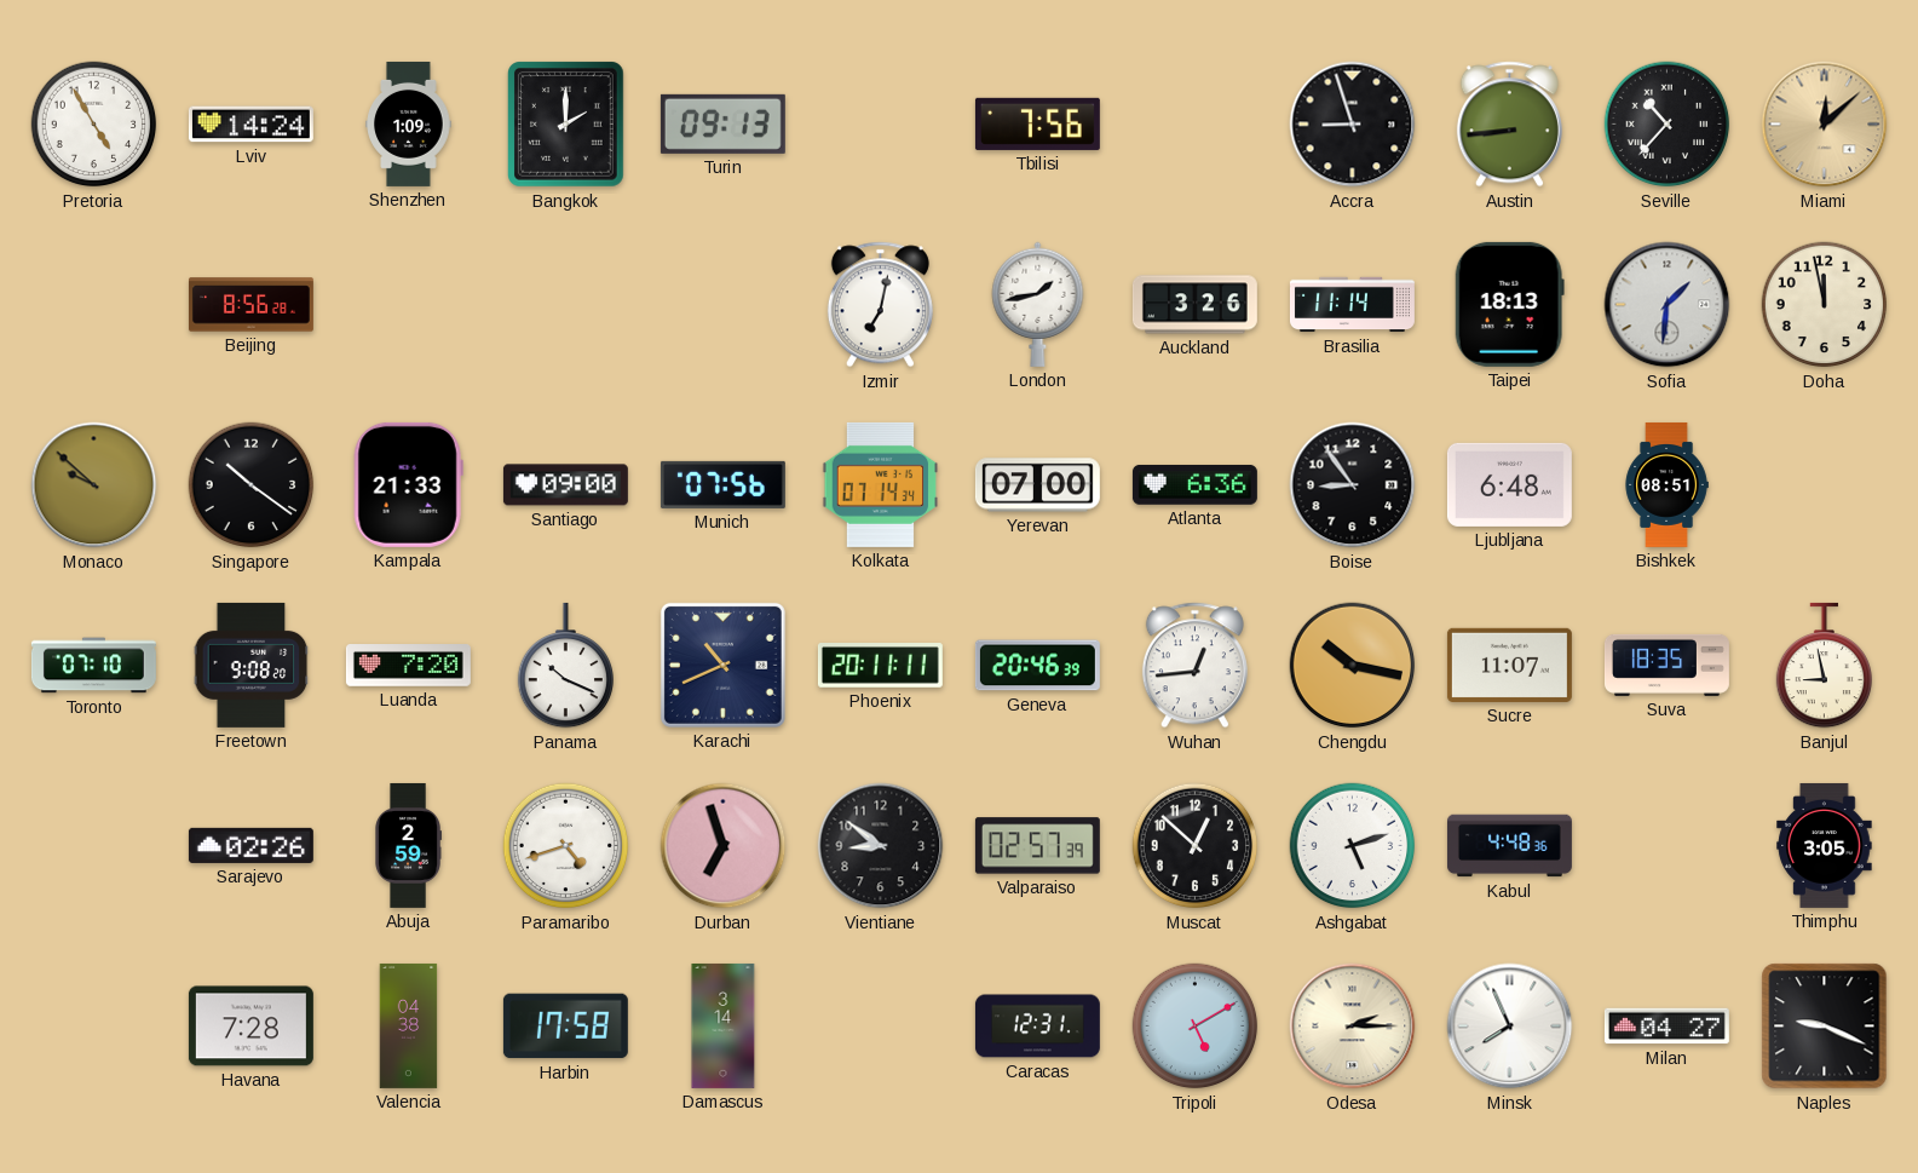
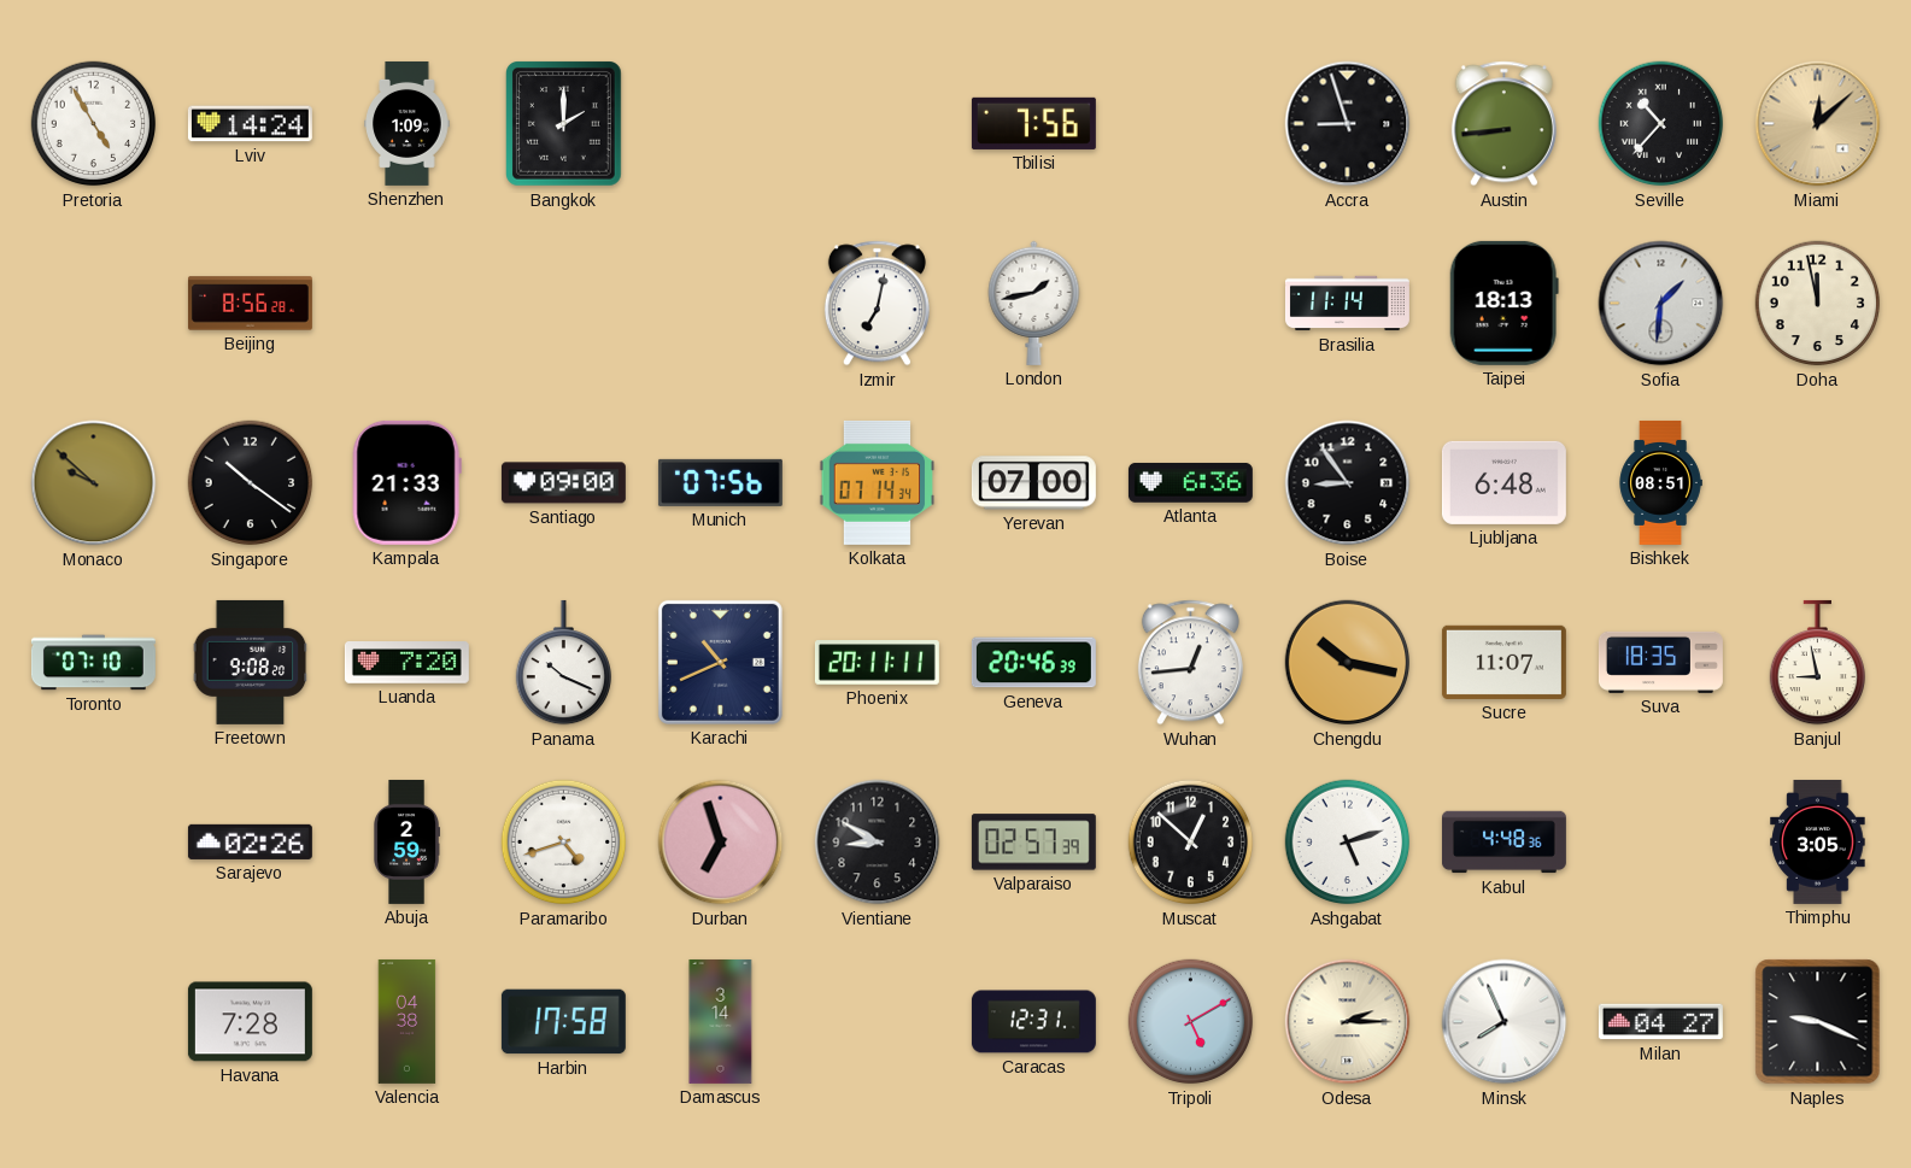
Turin: 09:13 -> none (722, 123)
Auckland: 3:26 -> none (1194, 305)
Vientiane: 8:51 -> 8:50 (878, 843)
